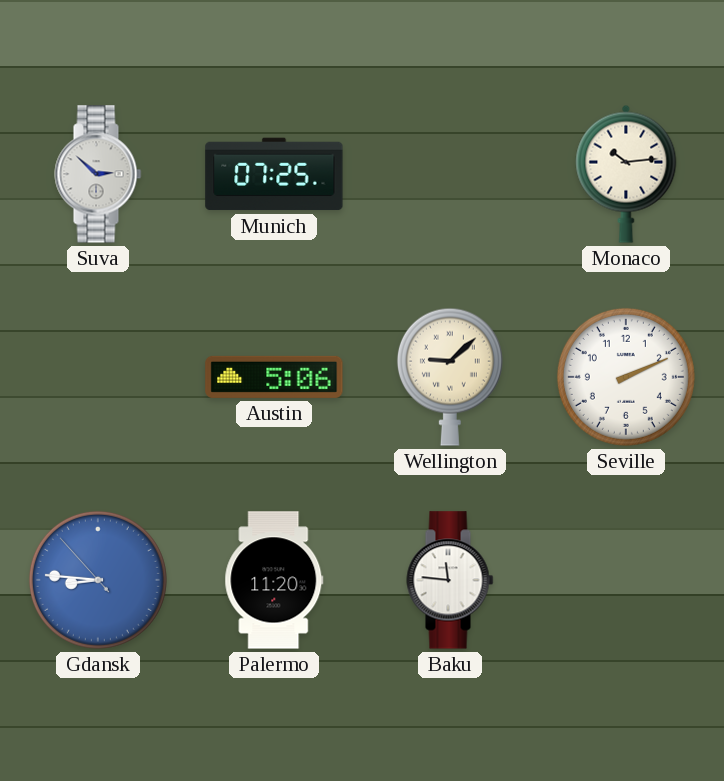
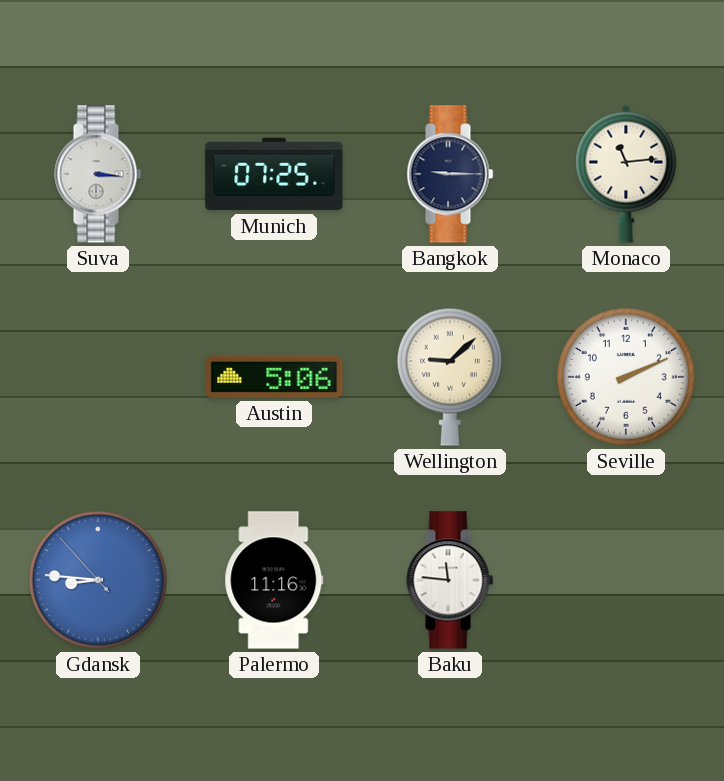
Suva: 2:52 -> 3:16 (98, 174)
Bangkok: none -> 9:15 (450, 174)
Monaco: 10:14 -> 11:14 (626, 174)
Palermo: 11:20 -> 11:16 (274, 580)
